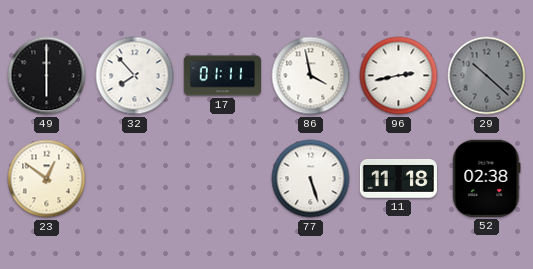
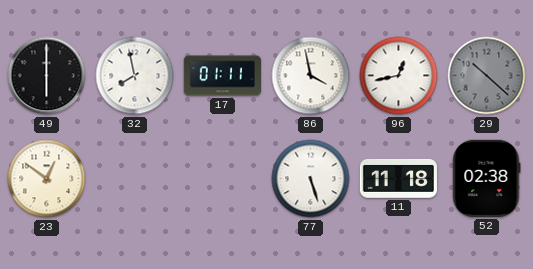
32: 7:53 -> 7:58 (135, 76)
96: 2:43 -> 12:43 (399, 76)
